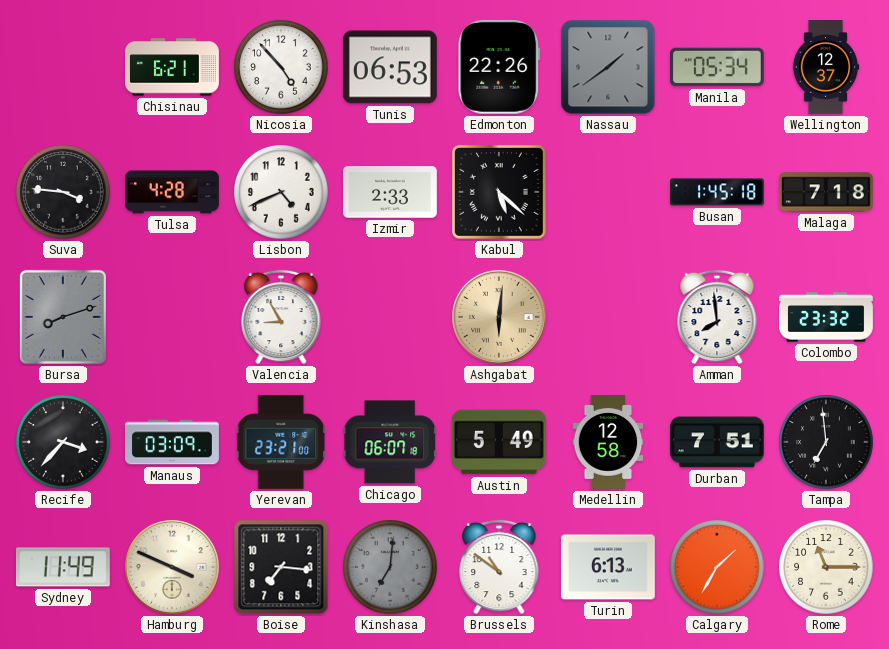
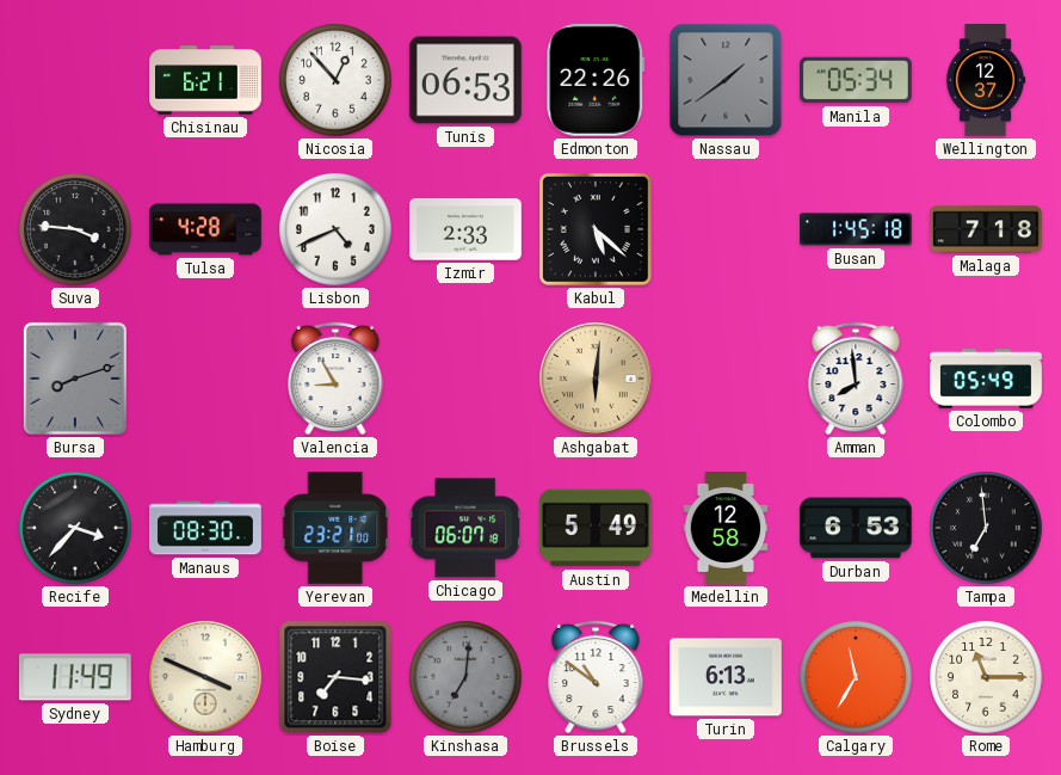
Nicosia: 4:53 -> 12:53 (335, 80)
Colombo: 23:32 -> 05:49 (987, 379)
Manaus: 03:09 -> 08:30 (206, 528)
Durban: 7:51 -> 6:53 (857, 528)
Calgary: 1:35 -> 11:35 (856, 677)
